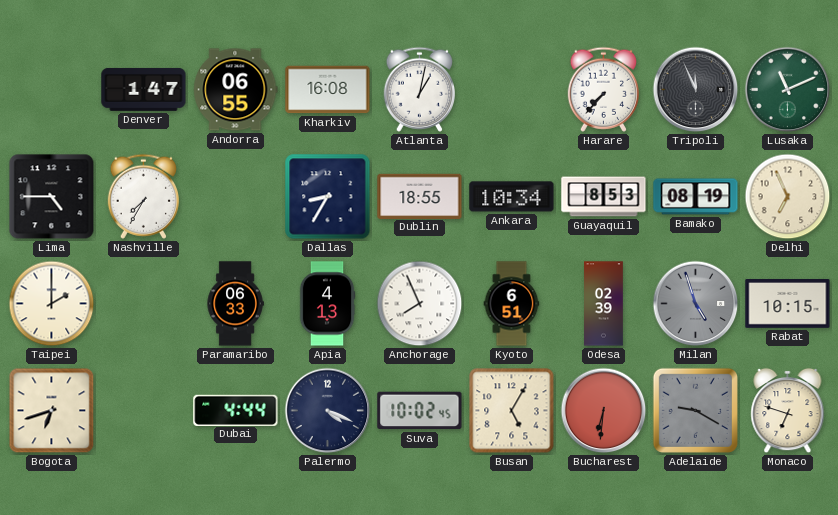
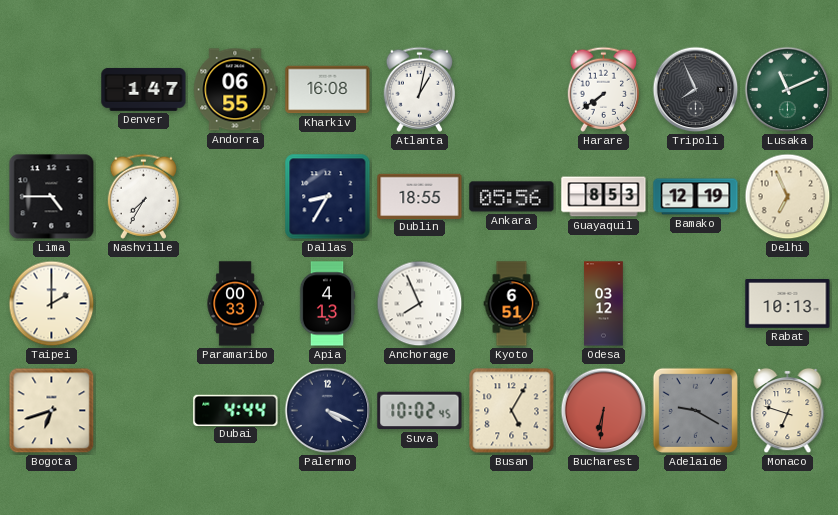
Harare: 7:37 -> 7:39 (603, 89)
Tripoli: 11:56 -> 7:56 (696, 90)
Ankara: 10:34 -> 05:56 (512, 197)
Bamako: 08:19 -> 12:19 (696, 197)
Paramaribo: 06:33 -> 00:33 (235, 304)
Odesa: 02:39 -> 03:12 (604, 304)
Milan: 4:57 -> none (696, 304)
Rabat: 10:15 -> 10:13 (788, 304)
